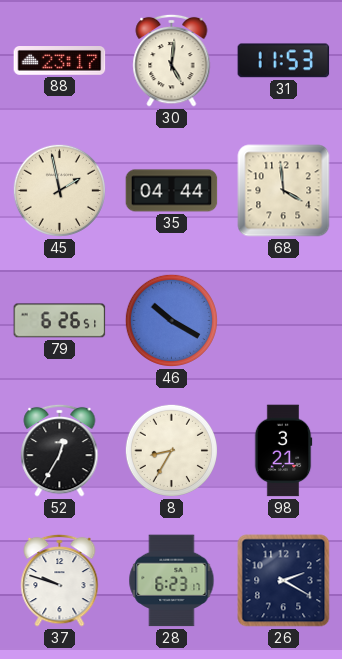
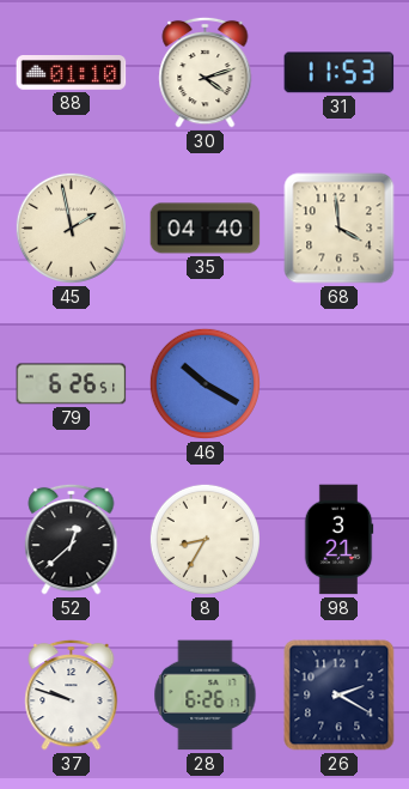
88: 23:17 -> 01:10 (72, 73)
30: 5:01 -> 4:12 (206, 72)
35: 04:44 -> 04:40 (206, 229)
52: 12:35 -> 12:38 (72, 539)
28: 6:23 -> 6:26 (206, 696)
